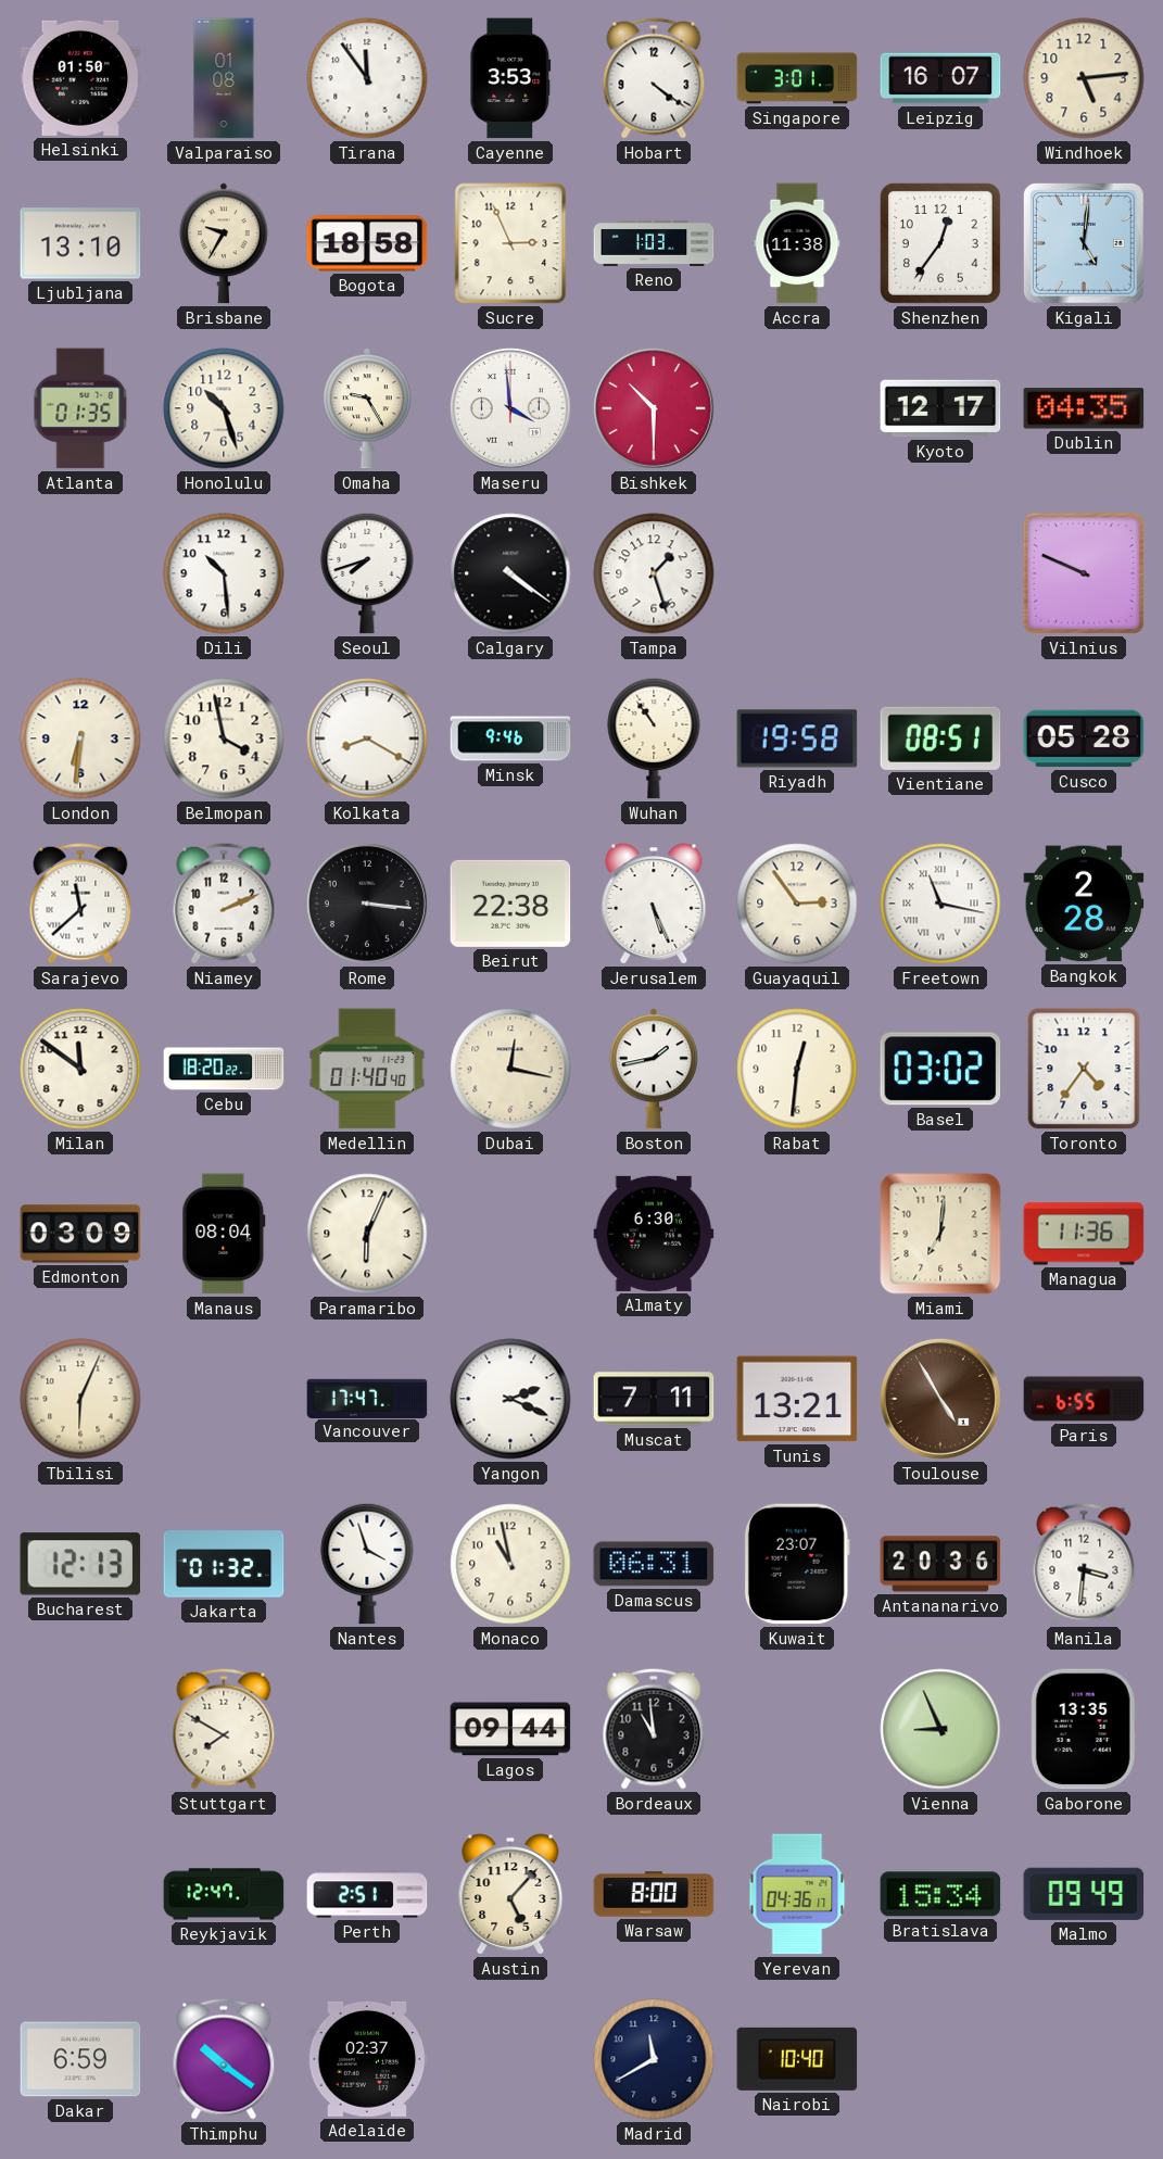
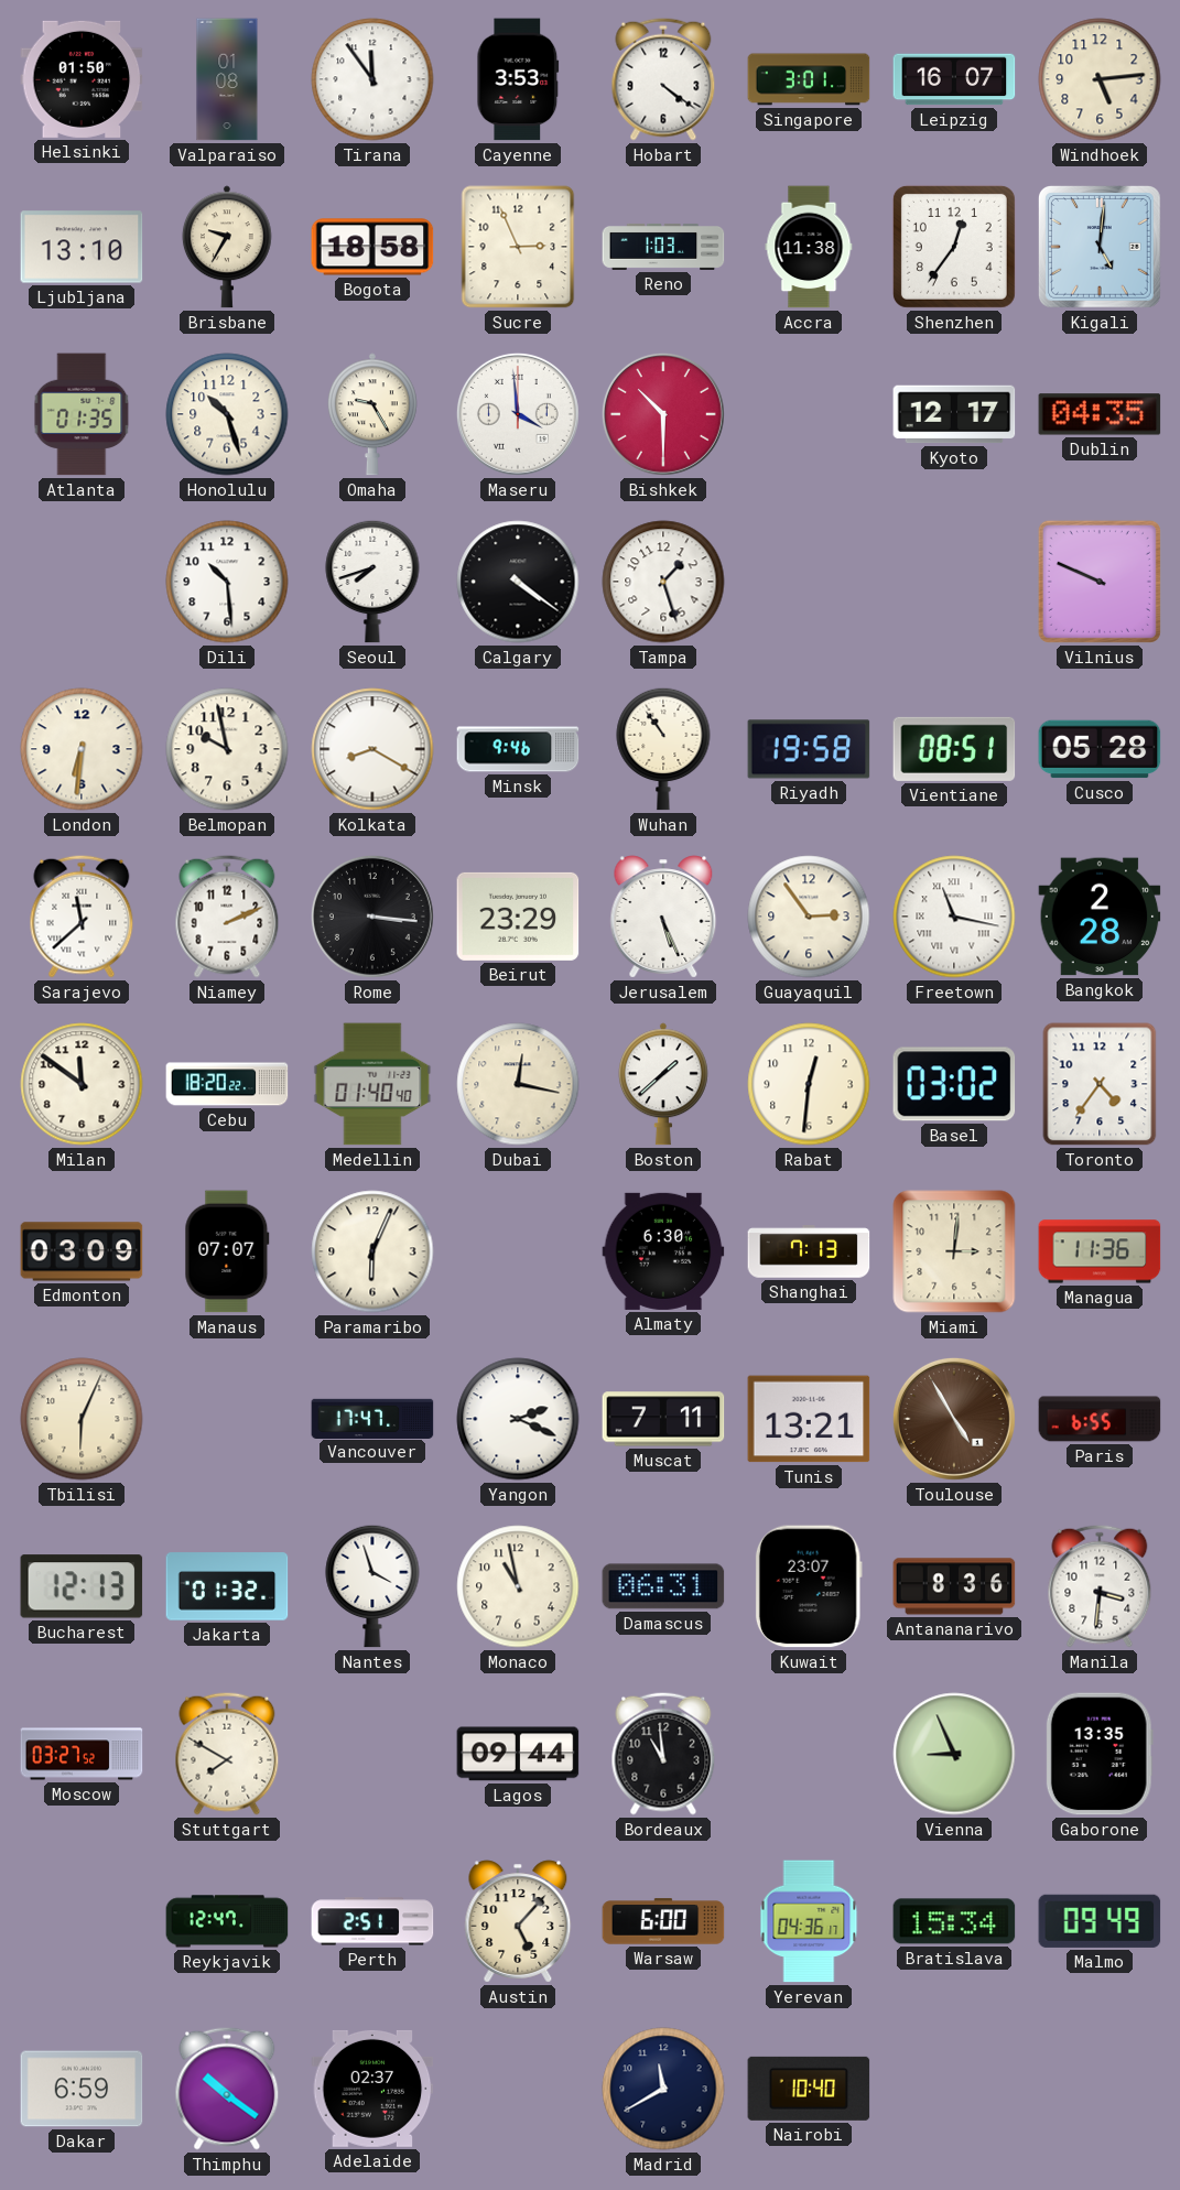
Belmopan: 3:58 -> 9:58 (227, 749)
Beirut: 22:38 -> 23:29 (518, 917)
Boston: 1:43 -> 1:38 (663, 1084)
Manaus: 08:04 -> 07:07 (227, 1251)
Shanghai: none -> 7:13 (809, 1251)
Miami: 7:01 -> 3:01 (954, 1251)
Antananarivo: 20:36 -> 8:36 (954, 1586)
Moscow: none -> 03:27 (82, 1754)
Warsaw: 8:00 -> 6:00 (663, 1921)
